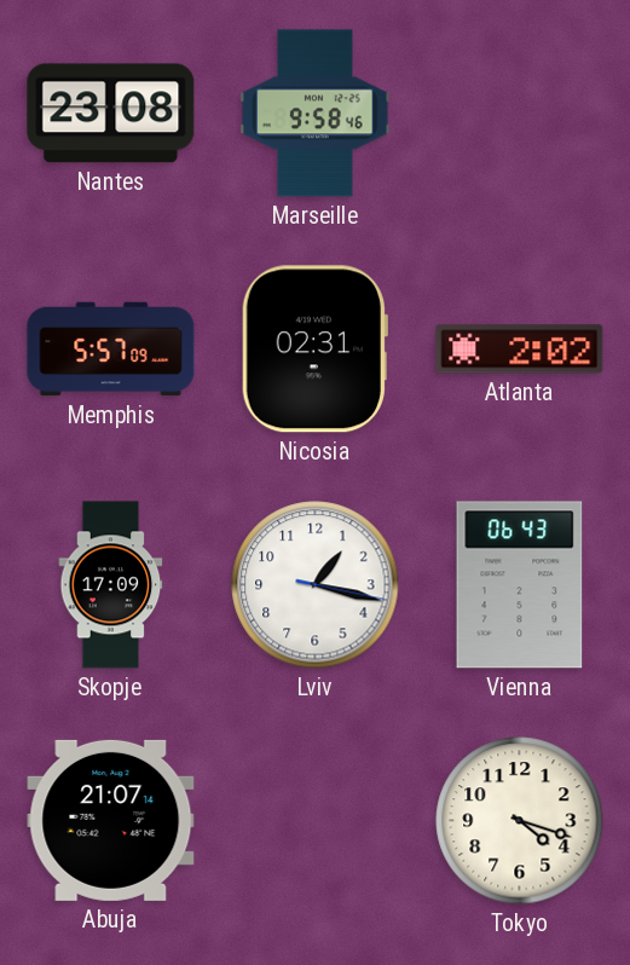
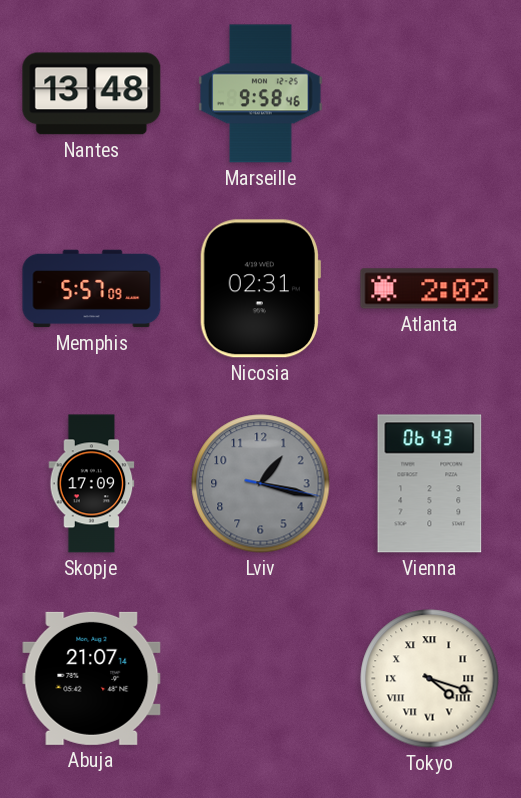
Nantes: 23:08 -> 13:48 (92, 94)
Lviv dial: white -> grey (261, 484)
Tokyo numerals: Arabic -> Roman (430, 679)
